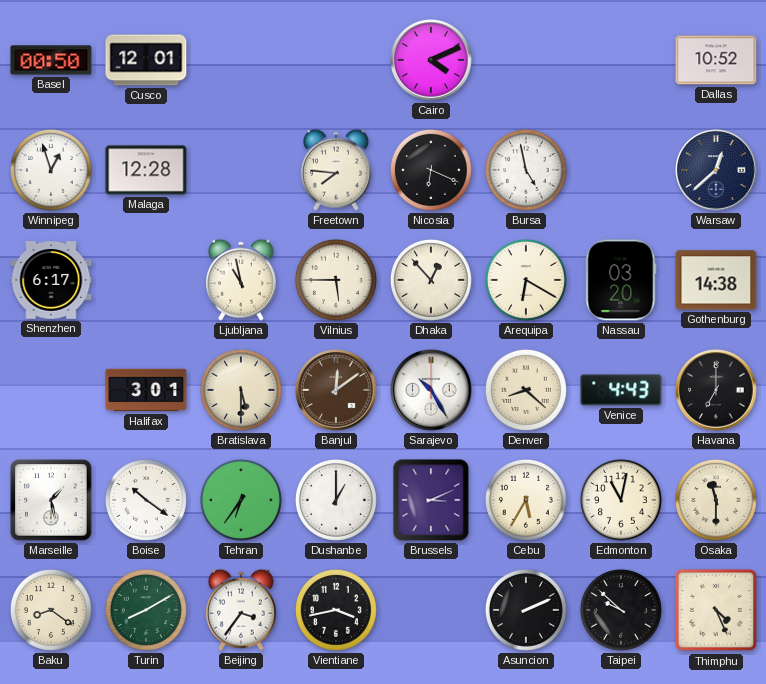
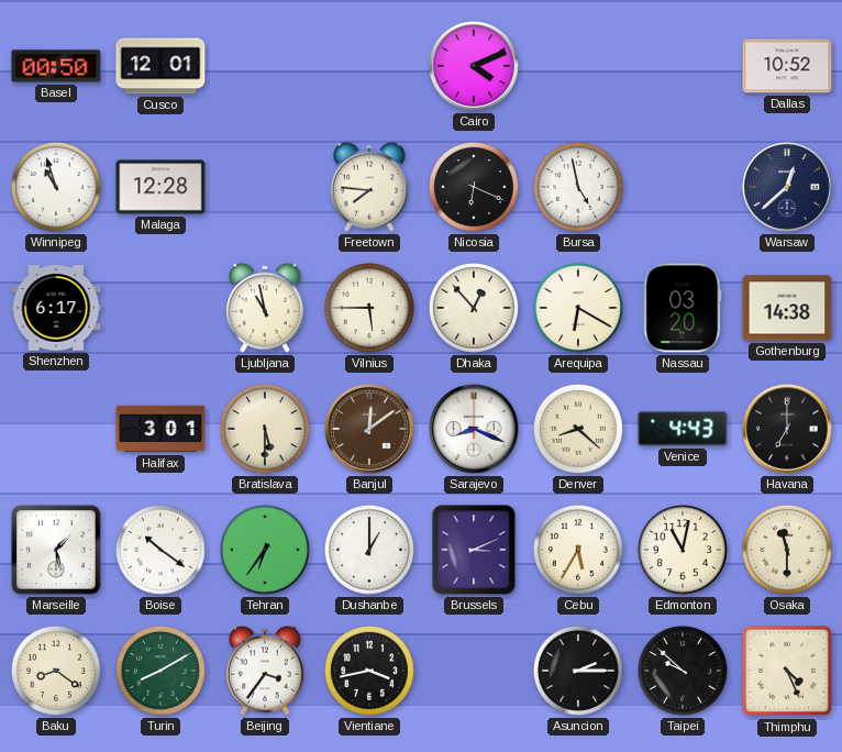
Winnipeg: 12:57 -> 10:57 (56, 187)
Sarajevo: 10:25 -> 8:19 (474, 429)
Asuncion: 2:11 -> 2:15 (578, 671)
